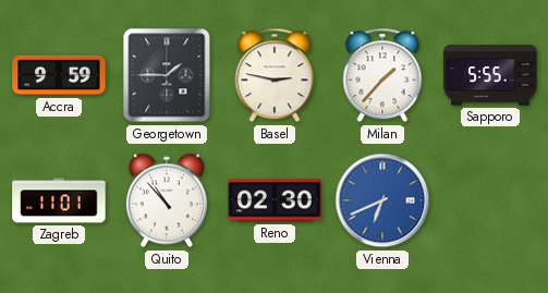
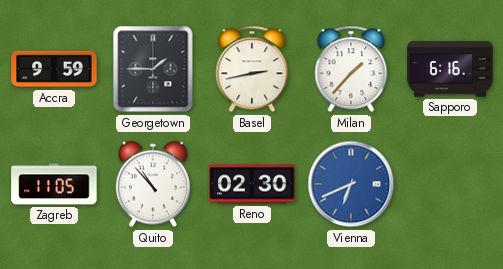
Basel: 2:47 -> 2:43 (252, 69)
Sapporo: 5:55 -> 6:16 (450, 69)
Zagreb: 11:01 -> 11:05 (54, 184)
